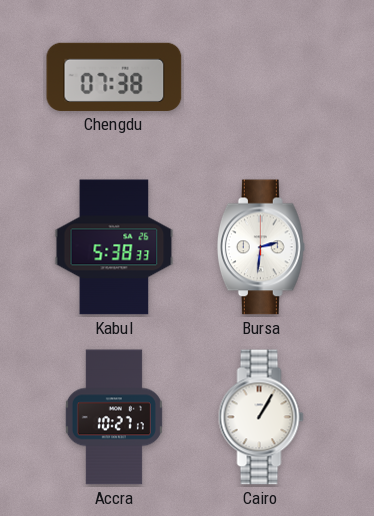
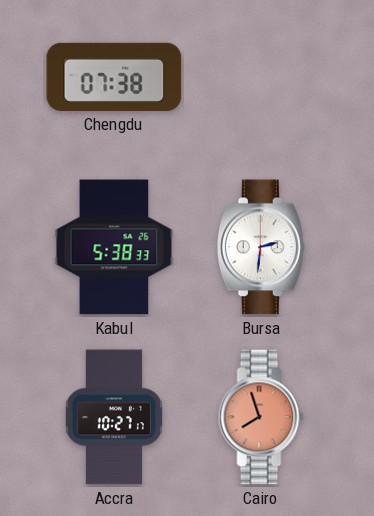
Cairo: 1:05 -> 7:57 (261, 417)
Cairo dial: white -> salmon (261, 417)
